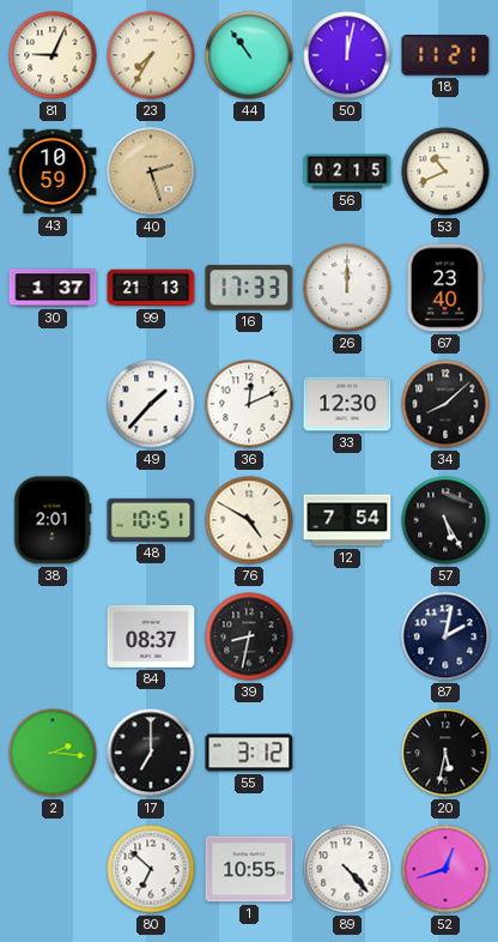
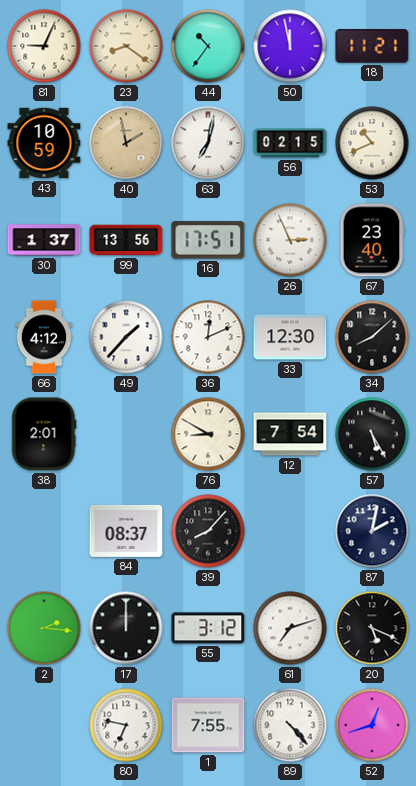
23: 7:35 -> 8:21 (126, 46)
44: 10:54 -> 10:36 (208, 46)
50: 12:02 -> 11:58 (290, 46)
40: 2:27 -> 1:58 (126, 143)
63: none -> 7:02 (208, 143)
99: 21:13 -> 13:56 (126, 240)
16: 17:33 -> 17:51 (208, 240)
26: 12:00 -> 2:56 (290, 240)
66: none -> 4:12 (44, 337)
48: 10:51 -> none (151, 520)
76: 4:50 -> 8:50 (208, 434)
39: 8:32 -> 8:07 (208, 531)
17: 7:00 -> 12:00 (126, 628)
61: none -> 7:12 (290, 628)
20: 5:32 -> 5:19 (372, 628)
80: 6:52 -> 6:47 (126, 725)
1: 10:55 -> 7:55 (208, 725)
